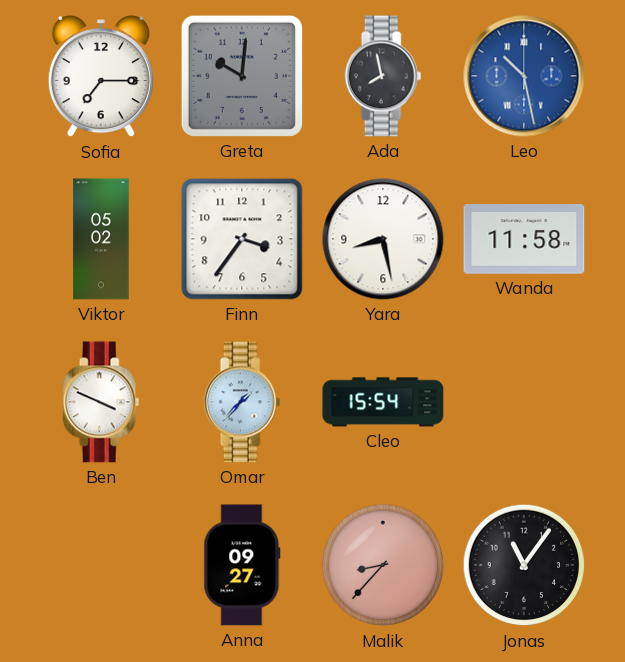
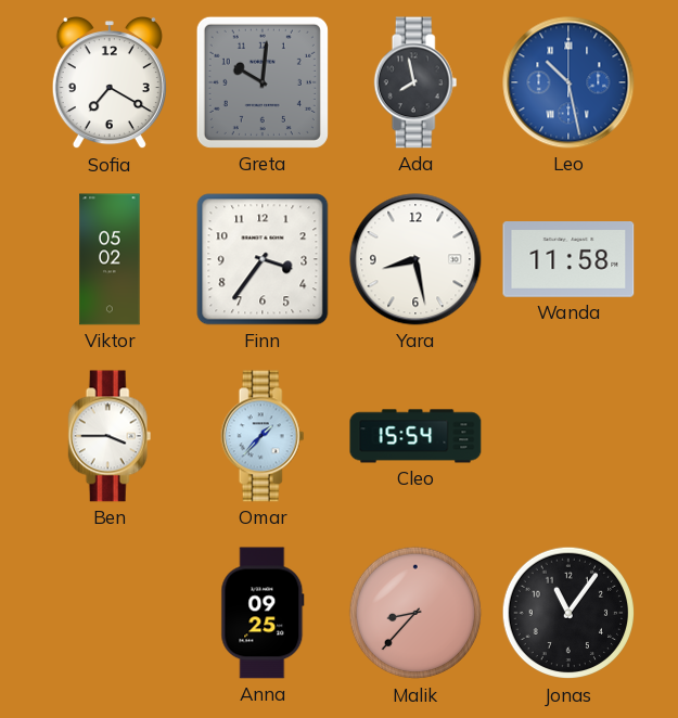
Sofia: 7:15 -> 7:20 (110, 84)
Ben: 3:49 -> 3:45 (110, 436)
Anna: 09:27 -> 09:25 (263, 613)
